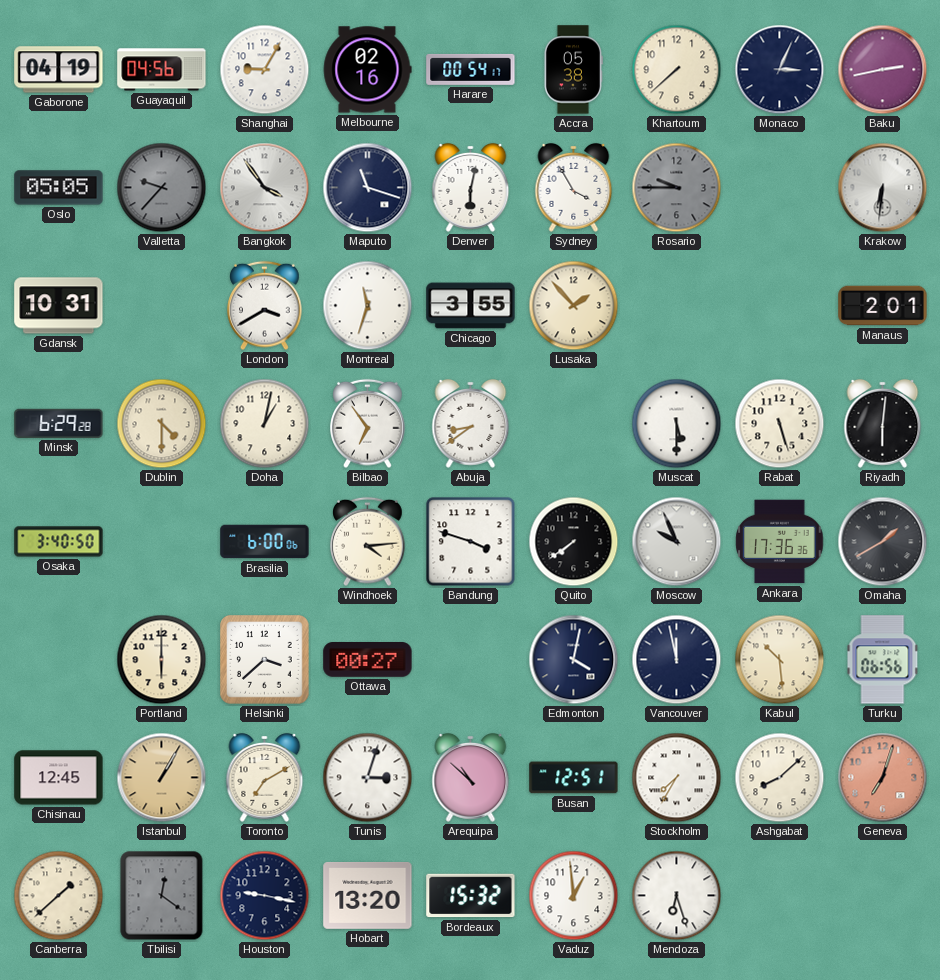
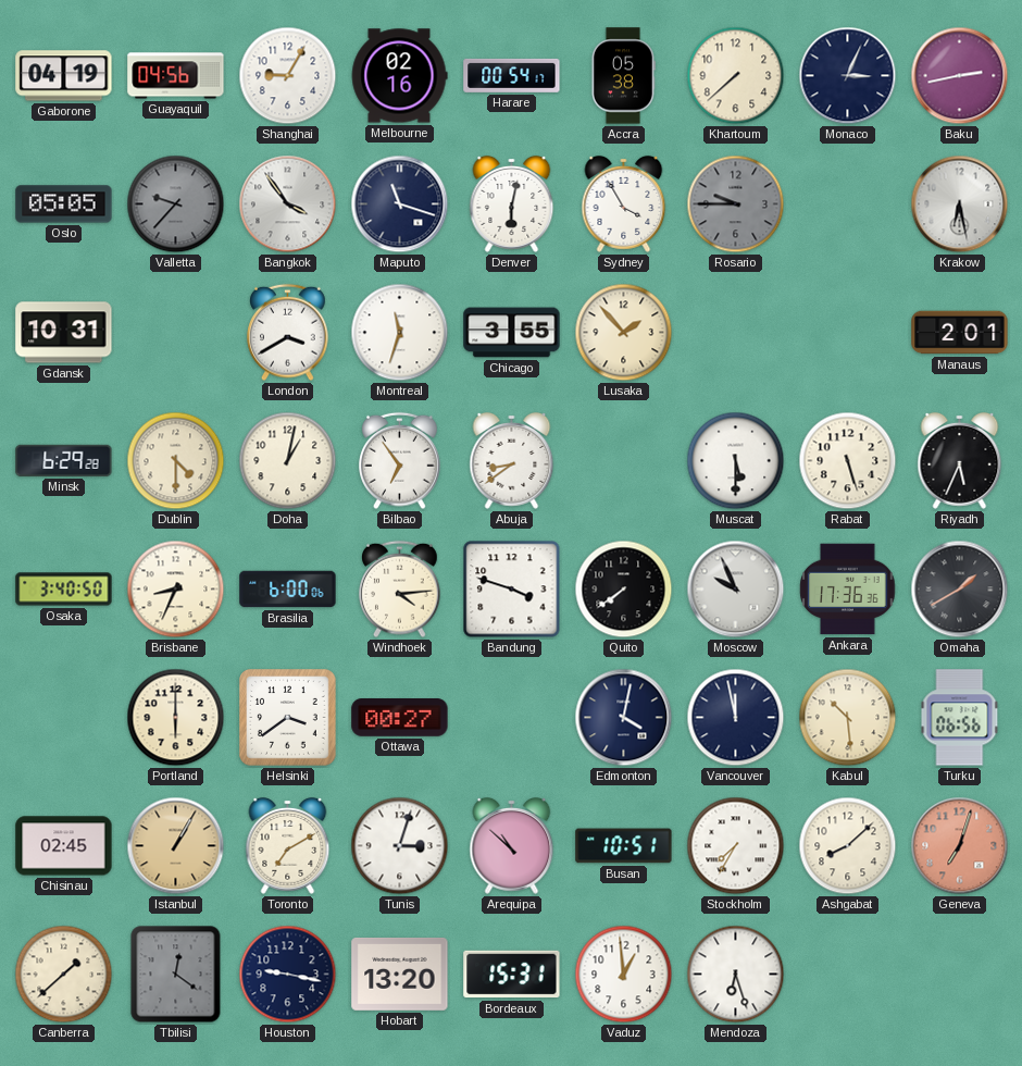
Krakow: 6:31 -> 6:28 (960, 204)
Riyadh: 6:01 -> 5:34 (960, 460)
Brisbane: none -> 8:34 (176, 590)
Helsinki: 3:38 -> 3:39 (288, 718)
Chisinau: 12:45 -> 02:45 (64, 846)
Busan: 12:51 -> 10:51 (624, 846)
Bordeaux: 15:32 -> 15:31 (512, 975)
